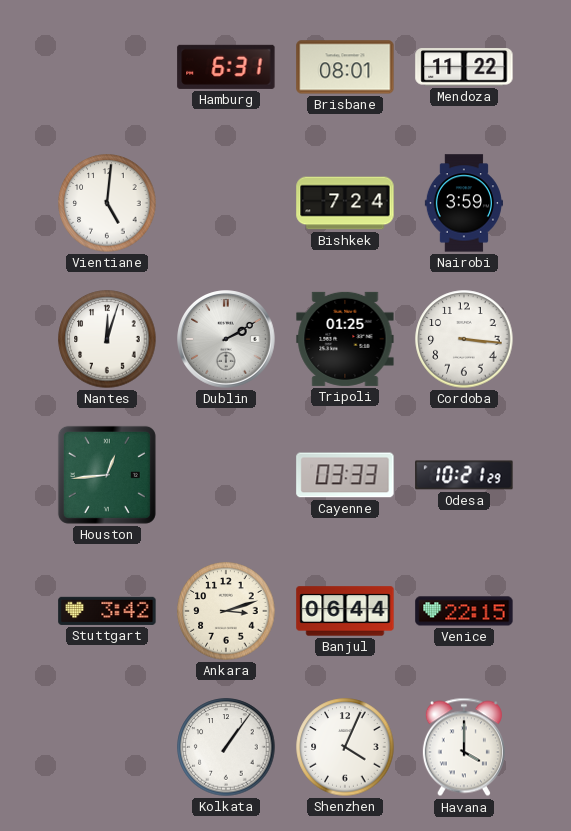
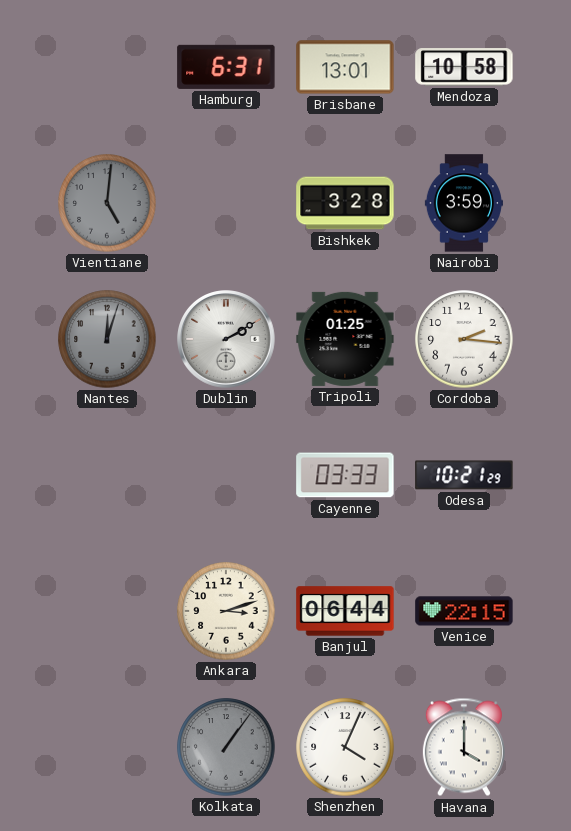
Brisbane: 08:01 -> 13:01 (345, 67)
Mendoza: 11:22 -> 10:58 (464, 67)
Vientiane dial: white -> grey (107, 203)
Bishkek: 7:24 -> 3:28 (345, 203)
Nantes dial: white -> grey (107, 339)
Cordoba: 3:16 -> 2:16 (464, 339)
Houston: 12:44 -> none (107, 475)
Stuttgart: 3:42 -> none (107, 611)
Kolkata dial: white -> grey (226, 747)
